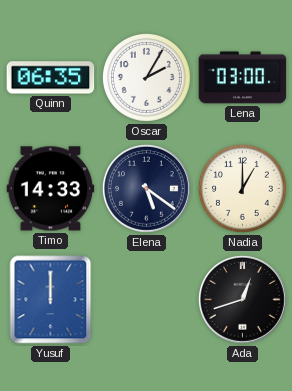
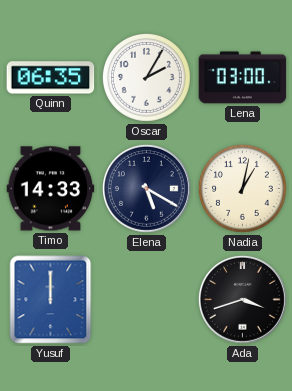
Elena: 5:21 -> 5:20 (146, 188)
Nadia: 1:00 -> 1:02 (242, 188)
Ada: 12:42 -> 3:42 (242, 299)
